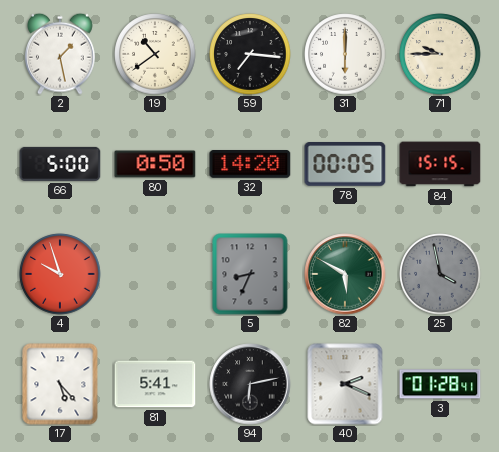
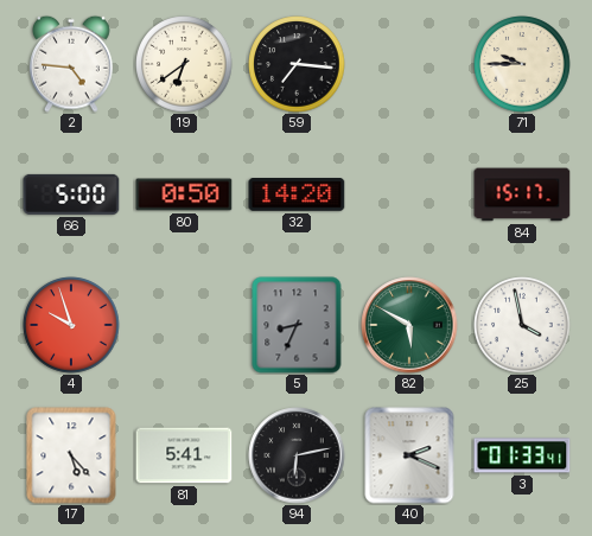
2: 1:28 -> 4:46 (72, 64)
19: 10:39 -> 6:39 (184, 64)
31: 6:00 -> none (345, 54)
78: 00:05 -> none (345, 164)
84: 15:15 -> 15:17 (522, 194)
25 dial: grey -> white (522, 325)
3: 01:28 -> 01:33 (522, 455)
